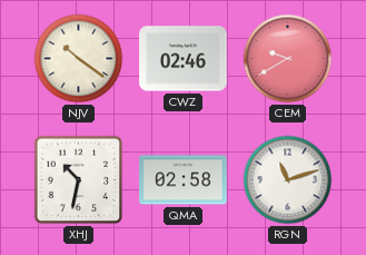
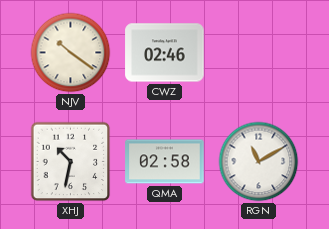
CEM: 9:40 -> none (288, 59)
RGN: 11:12 -> 11:10 (259, 162)
